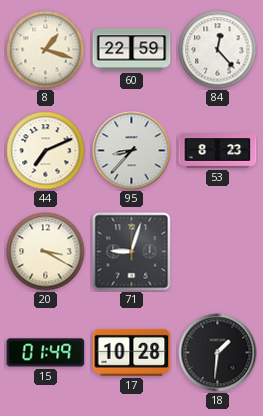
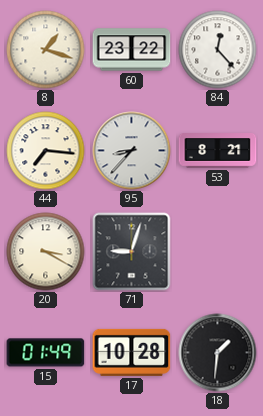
60: 22:59 -> 23:22 (132, 50)
44: 7:11 -> 7:16 (46, 151)
53: 8:23 -> 8:21 (218, 151)
